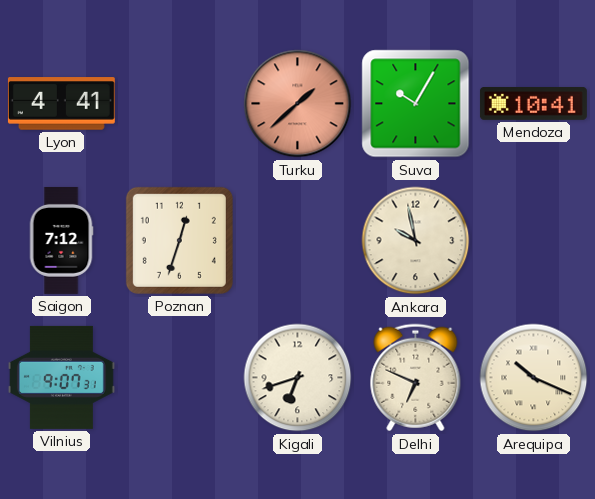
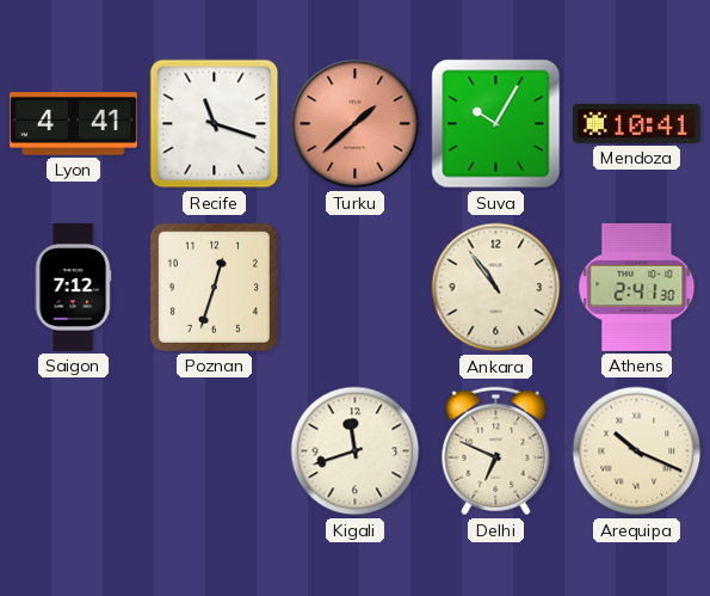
Recife: none -> 11:18 (215, 124)
Ankara: 9:58 -> 10:54 (496, 288)
Athens: none -> 2:41 (637, 287)
Vilnius: 9:07 -> none (61, 377)
Kigali: 6:42 -> 11:42 (356, 451)
